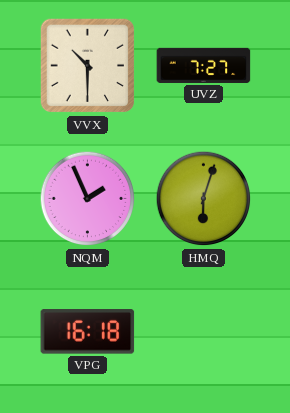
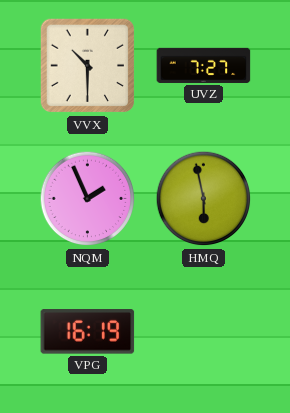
HMQ: 6:03 -> 5:58 (204, 199)
VPG: 16:18 -> 16:19 (88, 332)
